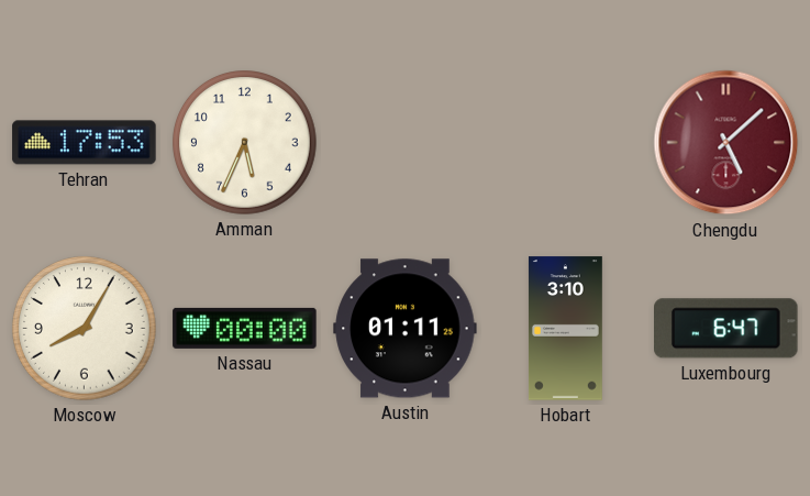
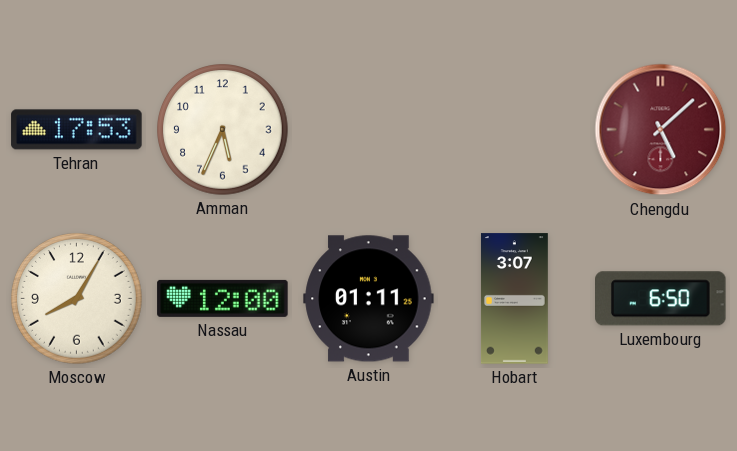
Nassau: 00:00 -> 12:00 (223, 298)
Hobart: 3:10 -> 3:07 (514, 299)
Luxembourg: 6:47 -> 6:50 (661, 299)
